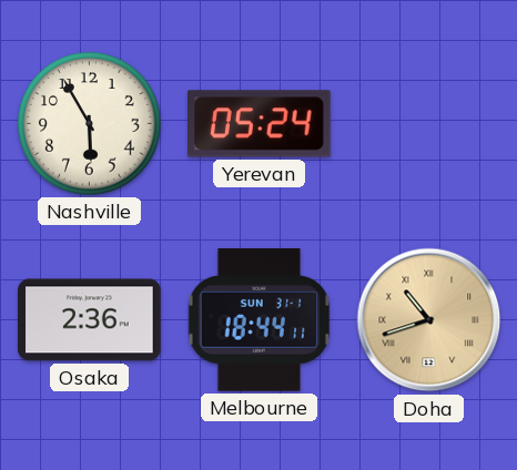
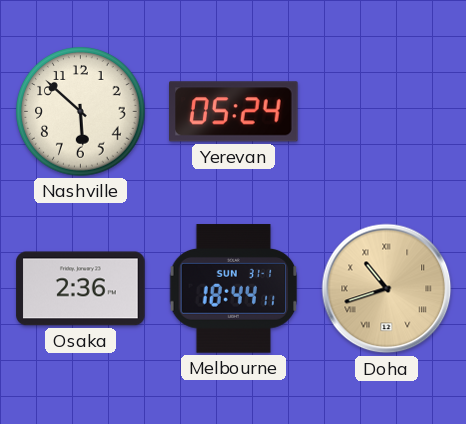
Nashville: 5:55 -> 5:52 (81, 112)
